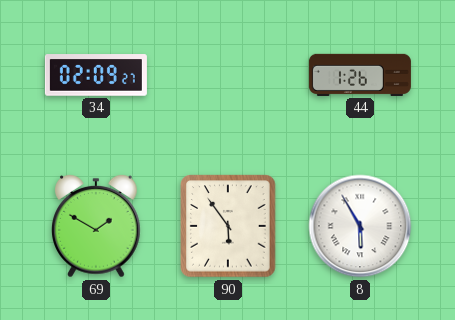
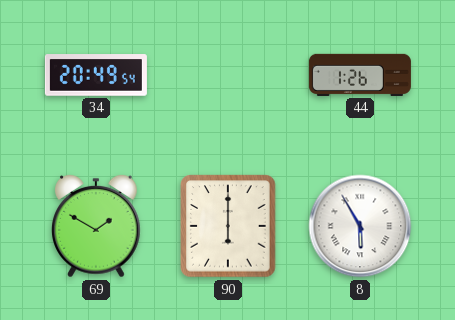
34: 02:09 -> 20:49 (96, 75)
90: 5:54 -> 6:00 (228, 226)
